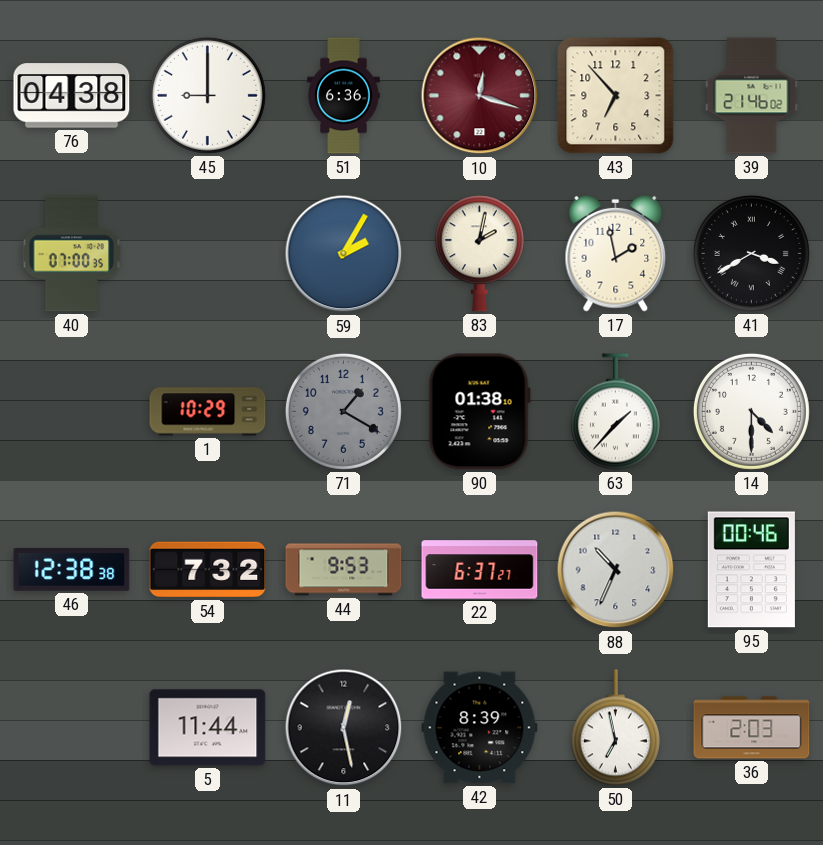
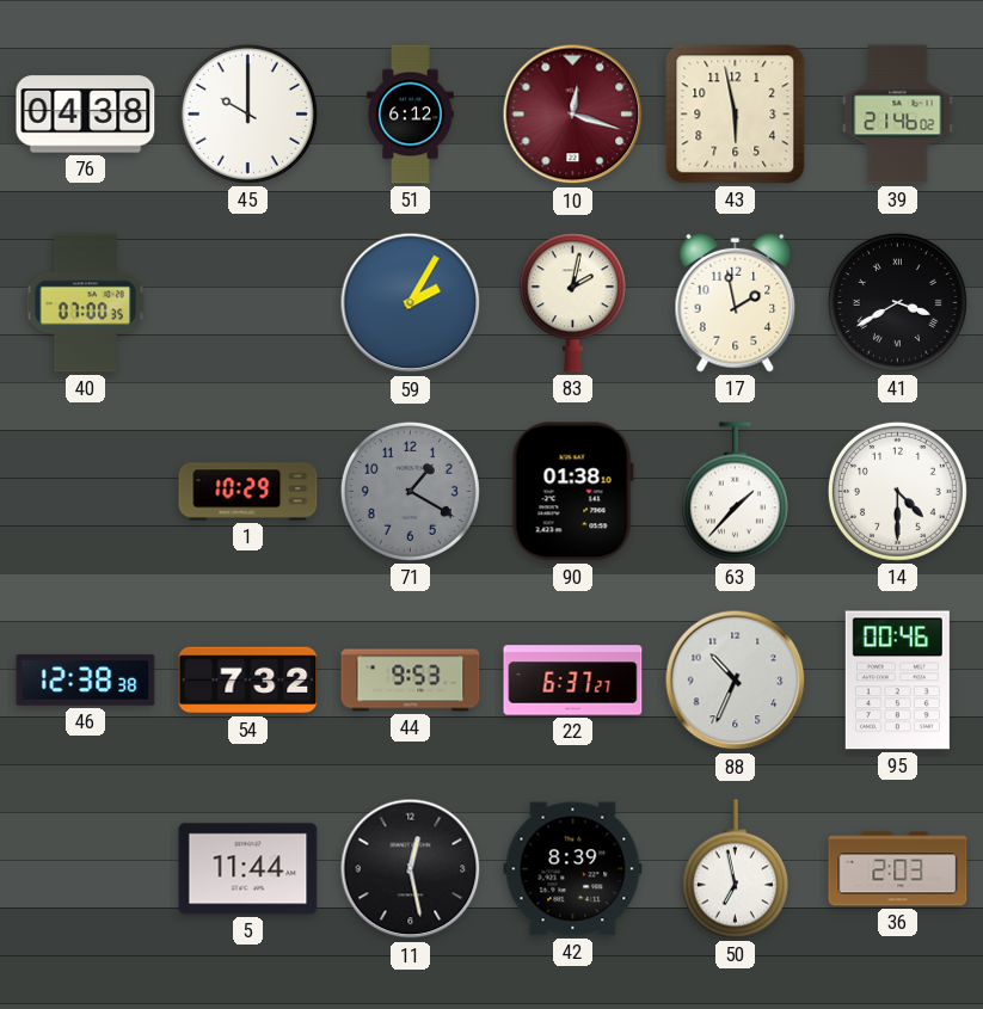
45: 9:00 -> 10:00 (247, 113)
51: 6:36 -> 6:12 (411, 115)
43: 6:53 -> 5:58 (736, 115)
